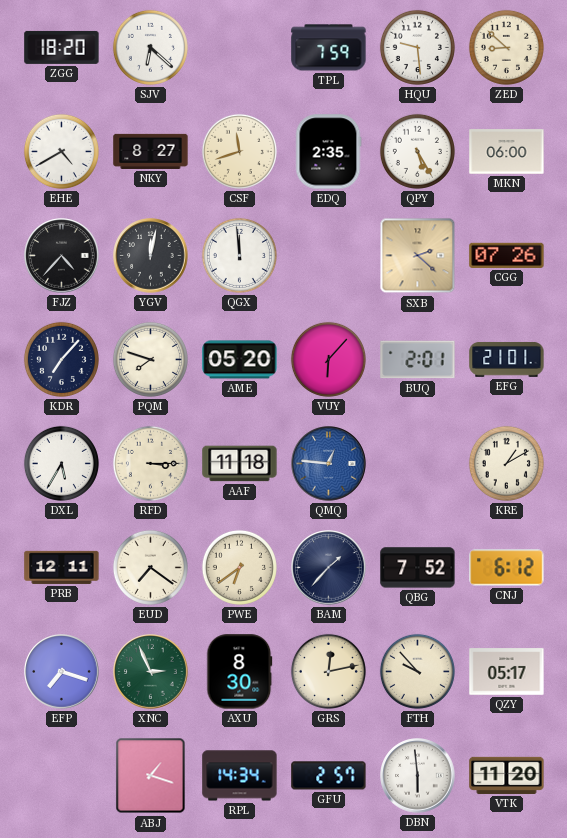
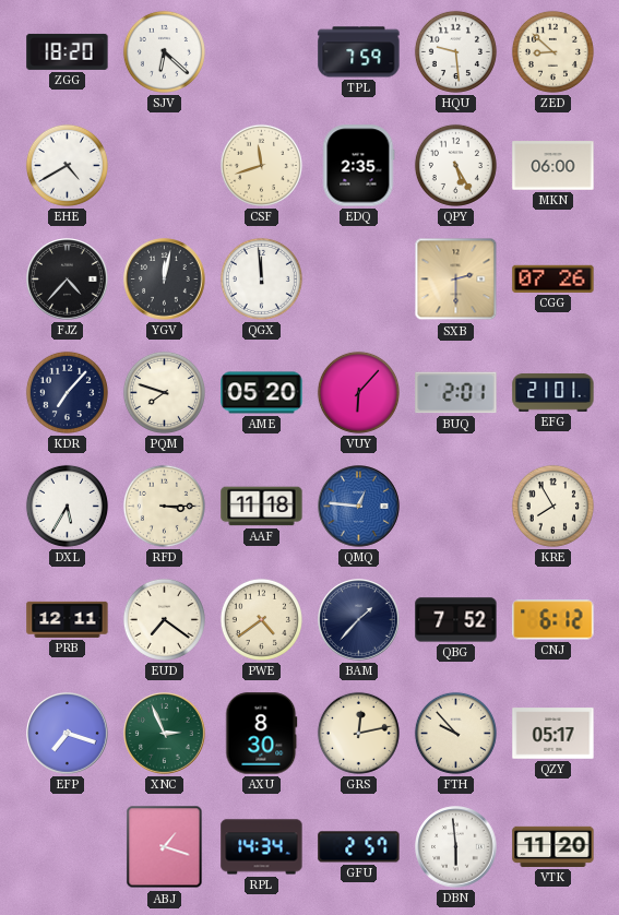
NKY: 8:27 -> none (151, 151)
SXB: 2:22 -> 2:30 (456, 280)
KRE: 1:10 -> 7:55 (552, 506)
PWE: 6:39 -> 4:39 (261, 619)
